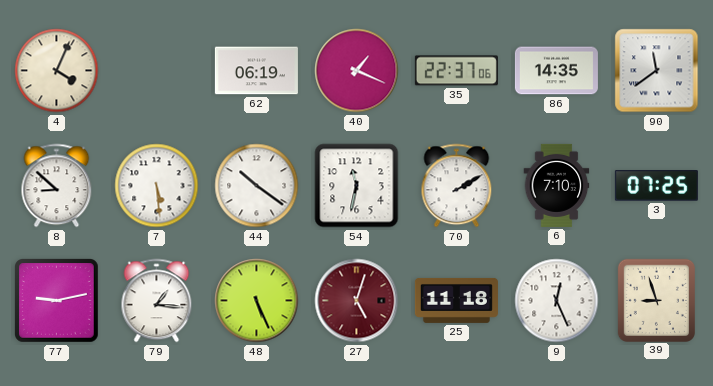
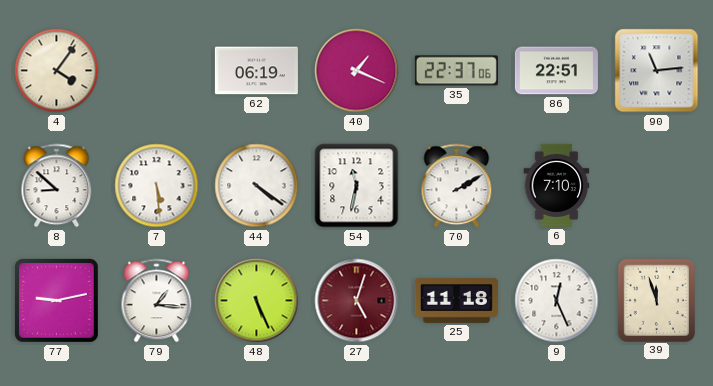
4: 4:04 -> 4:06 (57, 71)
86: 14:35 -> 22:51 (556, 71)
90: 11:39 -> 11:14 (657, 71)
44: 10:21 -> 4:21 (257, 186)
3: 07:25 -> none (656, 186)
39: 8:57 -> 11:57 (656, 300)
